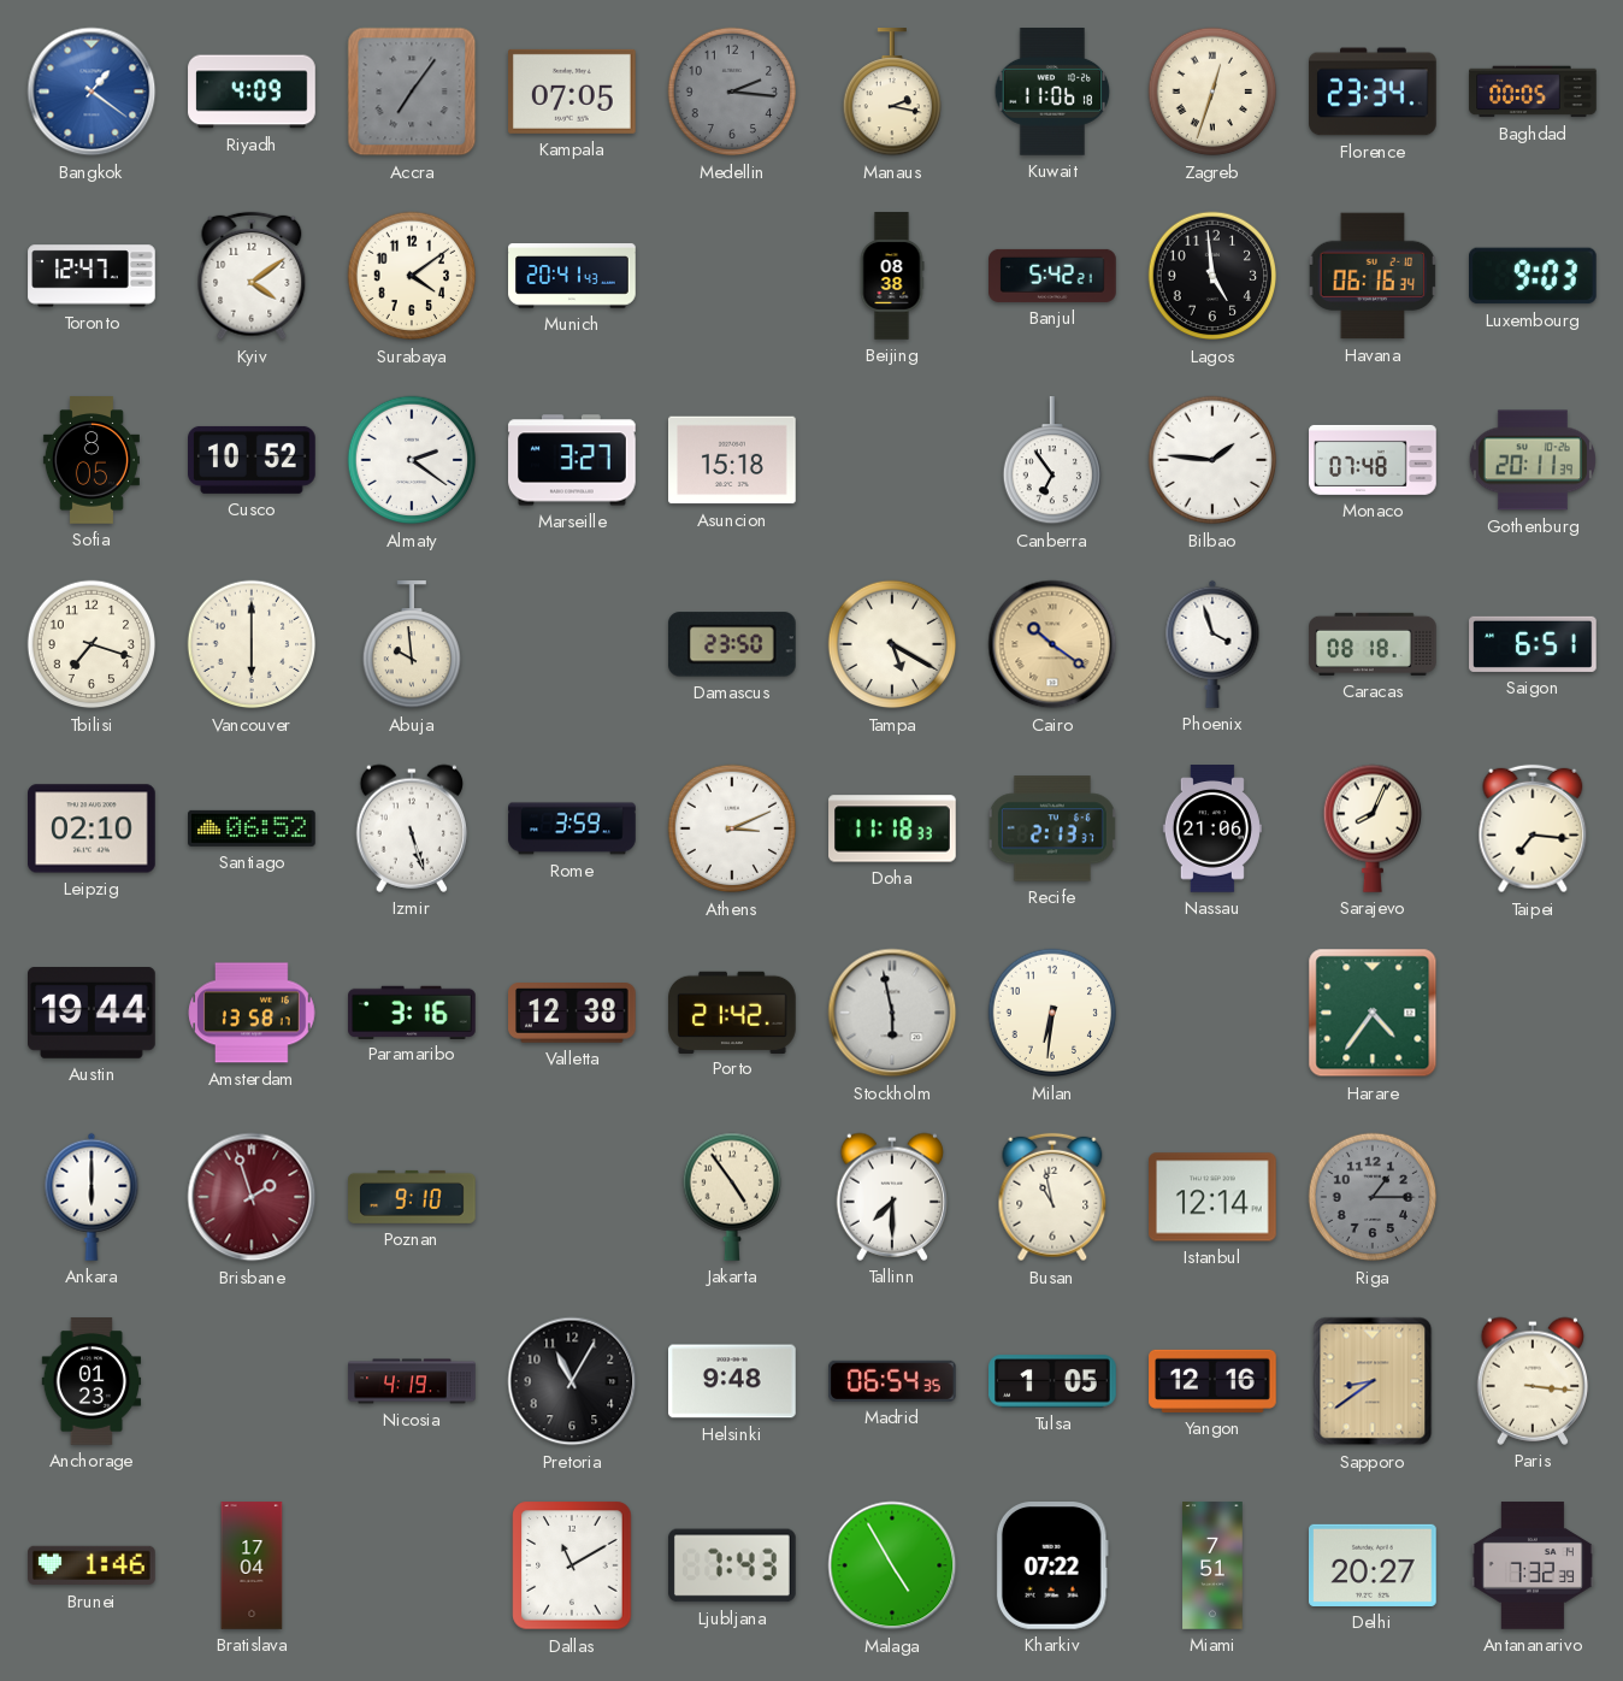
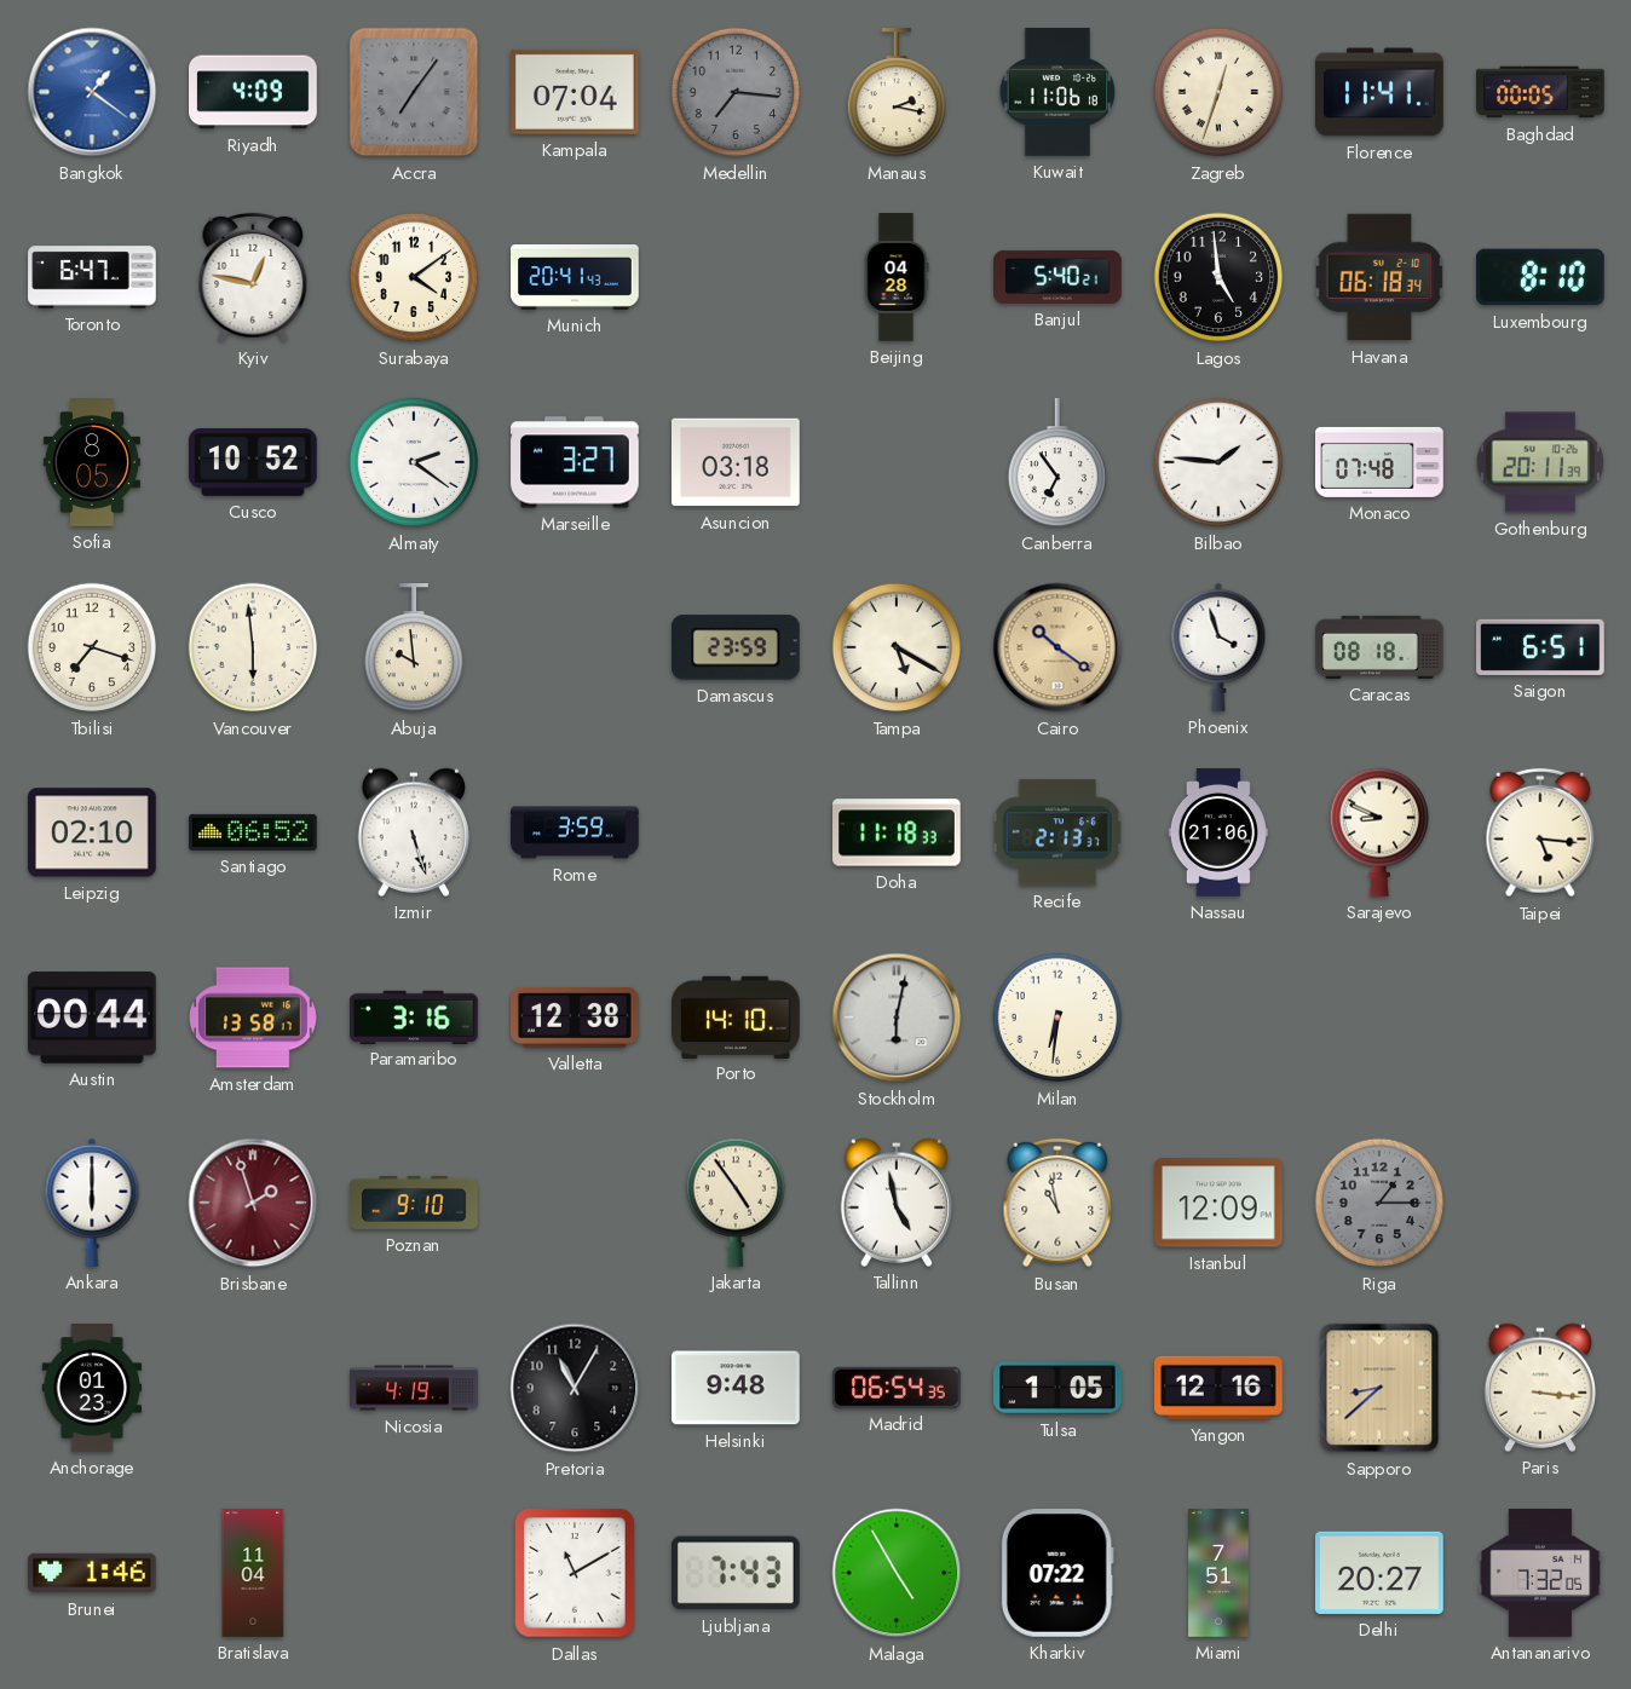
Kampala: 07:05 -> 07:04 (576, 92)
Medellin: 2:16 -> 7:16 (736, 92)
Florence: 23:34 -> 11:41 (1379, 92)
Toronto: 12:47 -> 6:47 (92, 277)
Kyiv: 4:09 -> 12:47 (253, 277)
Beijing: 08:38 -> 04:28 (897, 277)
Banjul: 5:42 -> 5:40 (1057, 277)
Havana: 06:16 -> 06:18 (1379, 277)
Luxembourg: 9:03 -> 8:10 (1541, 277)
Asuncion: 15:18 -> 03:18 (736, 462)
Vancouver: 6:00 -> 5:59 (253, 647)
Damascus: 23:50 -> 23:59 (736, 647)
Athens: 3:11 -> none (732, 828)
Sarajevo: 8:04 -> 8:49 (1378, 832)
Taipei: 7:16 -> 5:16 (1540, 832)
Austin: 19:44 -> 00:44 (93, 1019)
Porto: 21:42 -> 14:10 (736, 1016)
Stockholm: 5:58 -> 6:02 (897, 1018)
Harare: 4:36 -> none (1373, 1013)
Tallinn: 7:30 -> 4:58 (897, 1203)
Istanbul: 12:14 -> 12:09 (1220, 1203)
Sapporo: 8:39 -> 8:38 (1379, 1388)
Bratislava: 17:04 -> 11:04 (253, 1573)
Antananarivo: 7:32:39 -> 7:32:05 (1540, 1573)
